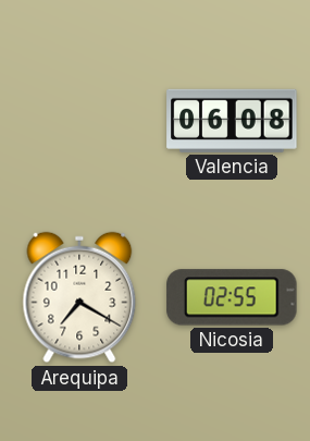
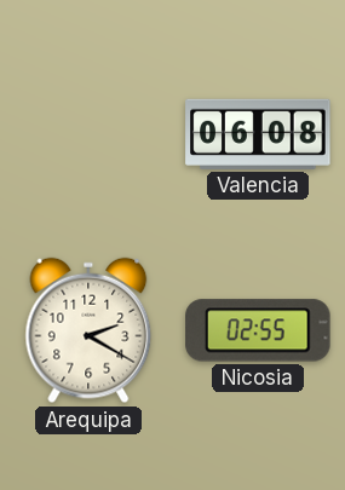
Arequipa: 7:20 -> 2:20 (88, 330)
